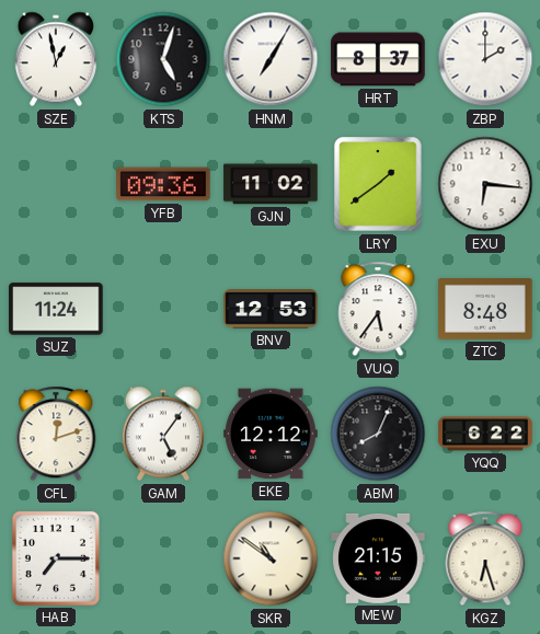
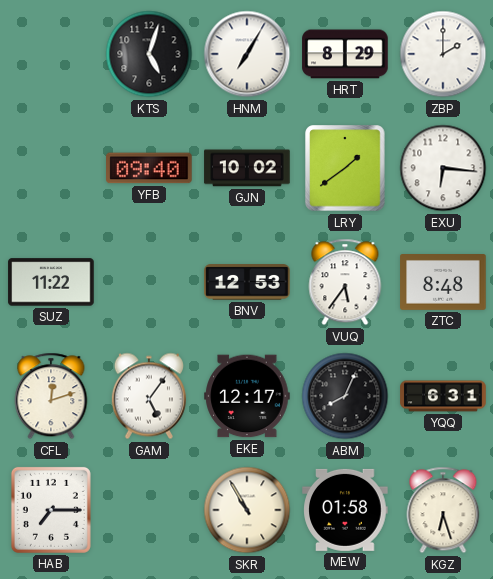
SZE: 12:58 -> none (56, 59)
HRT: 8:37 -> 8:29 (345, 54)
YFB: 09:36 -> 09:40 (149, 168)
GJN: 11:02 -> 10:02 (247, 168)
SUZ: 11:24 -> 11:22 (51, 282)
EKE: 12:12 -> 12:17 (247, 396)
YQQ: 6:22 -> 6:31 (443, 396)
SKR: 10:51 -> 10:55 (247, 510)
MEW: 21:15 -> 01:58 (345, 510)
